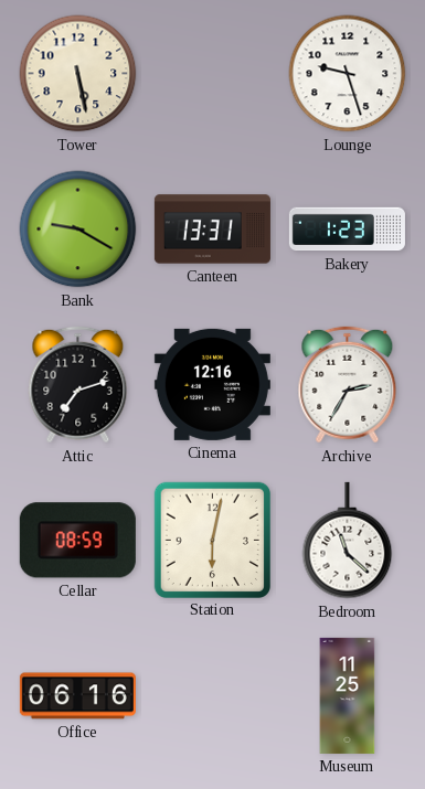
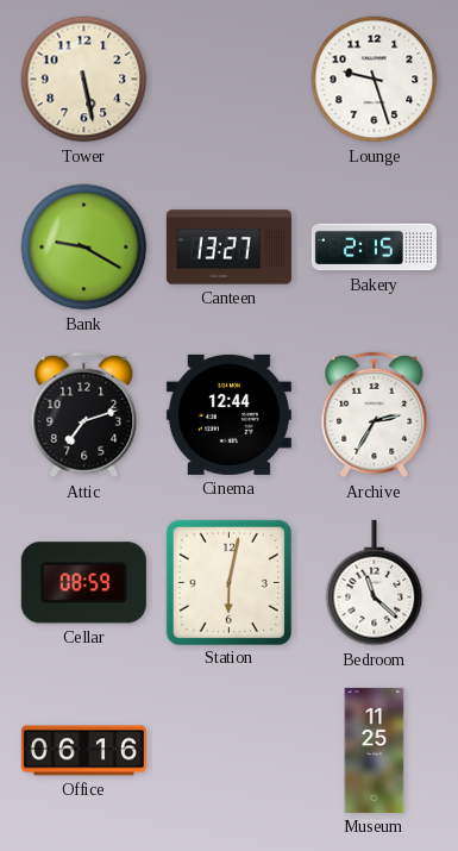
Canteen: 13:31 -> 13:27 (228, 248)
Bakery: 1:23 -> 2:15 (374, 248)
Cinema: 12:16 -> 12:44 (228, 414)
